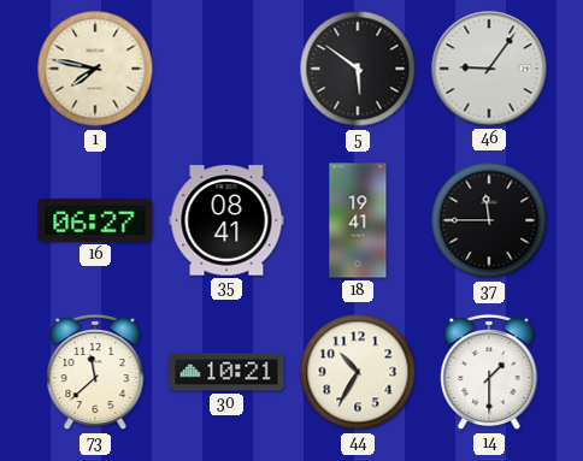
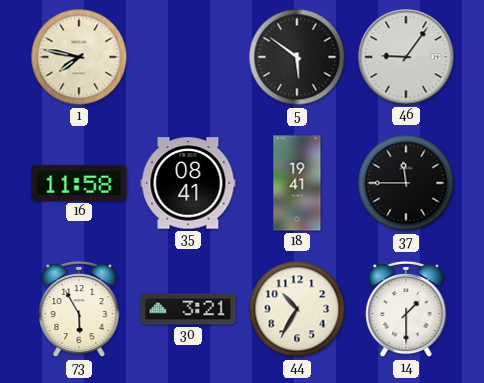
16: 06:27 -> 11:58 (79, 183)
73: 11:38 -> 5:55 (79, 309)
30: 10:21 -> 3:21 (188, 309)
